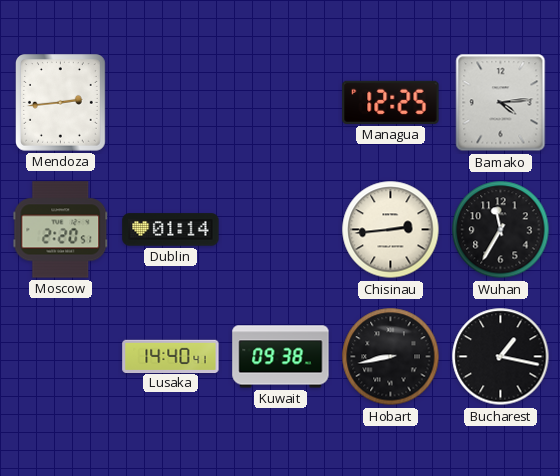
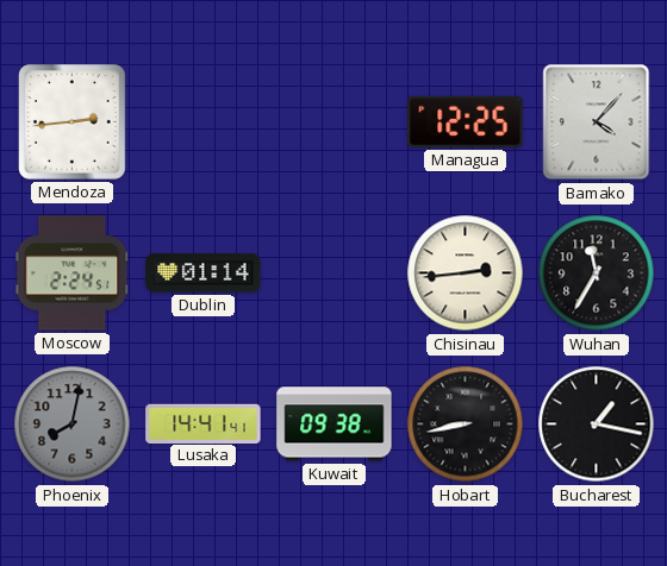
Bamako: 4:14 -> 4:07 (597, 122)
Moscow: 2:20 -> 2:24 (73, 273)
Phoenix: none -> 8:02 (73, 424)
Lusaka: 14:40 -> 14:41 (204, 423)
